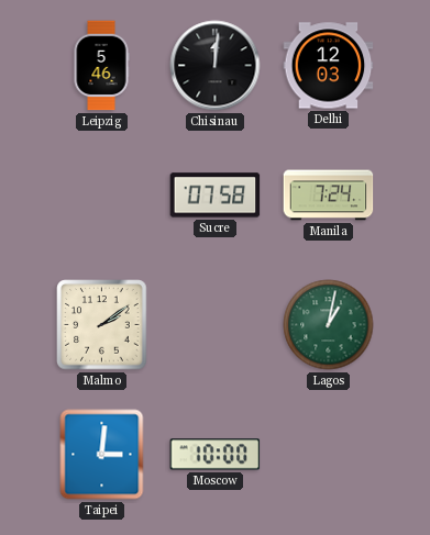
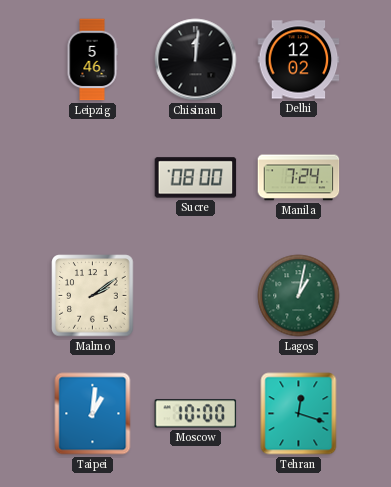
Delhi: 12:03 -> 12:02 (299, 60)
Sucre: 07:58 -> 08:00 (196, 178)
Taipei: 3:01 -> 1:01 (93, 414)
Tehran: none -> 12:18 (299, 414)
